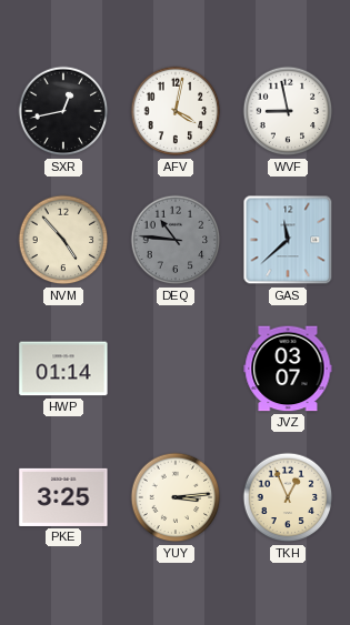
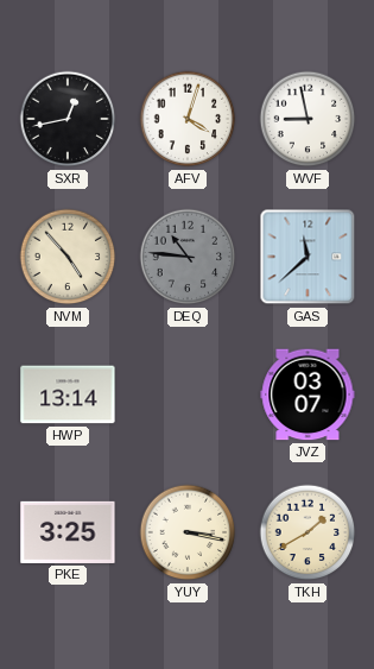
AFV: 4:02 -> 4:03 (188, 119)
HWP: 01:14 -> 13:14 (68, 395)
YUY: 3:14 -> 3:17 (188, 532)
TKH: 12:56 -> 1:40 (308, 532)
